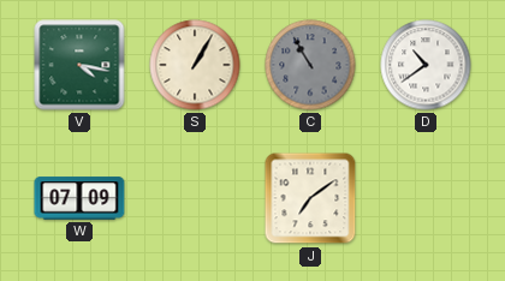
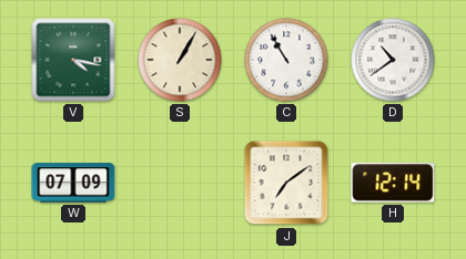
C dial: grey -> white (286, 60)
H: none -> 12:14 (393, 183)
